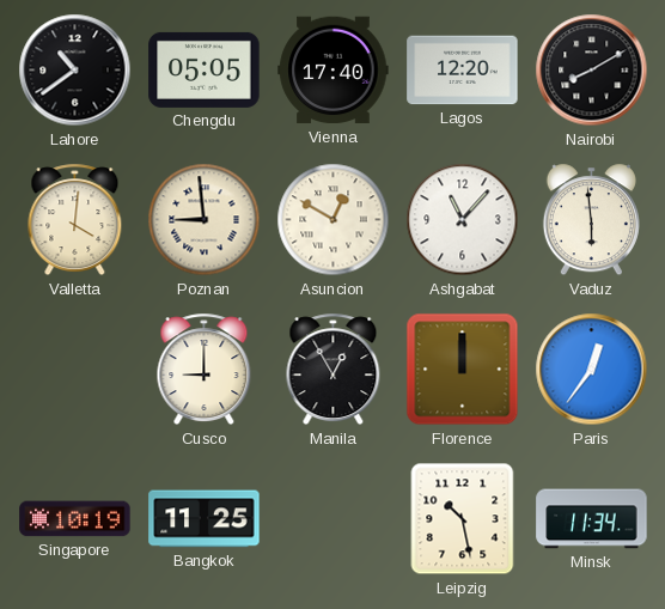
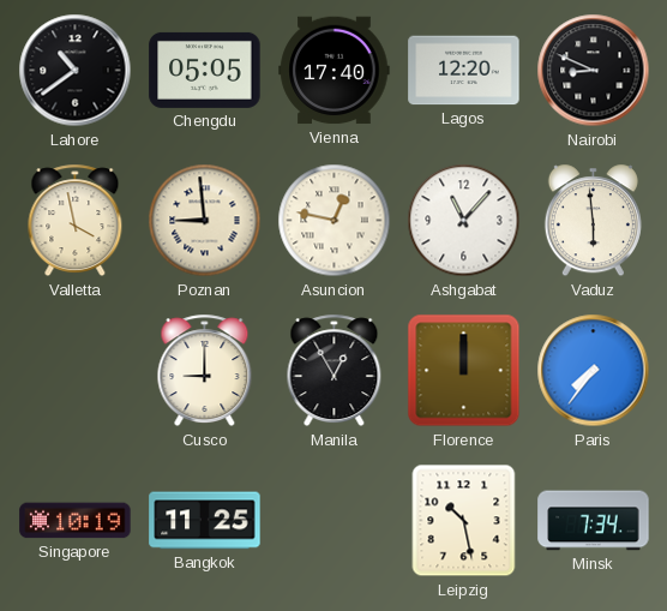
Nairobi: 8:10 -> 8:49 (594, 71)
Valletta: 4:01 -> 3:58 (76, 221)
Asuncion: 12:50 -> 12:47 (335, 221)
Paris: 12:36 -> 7:36 (594, 371)
Minsk: 11:34 -> 7:34 (594, 521)
